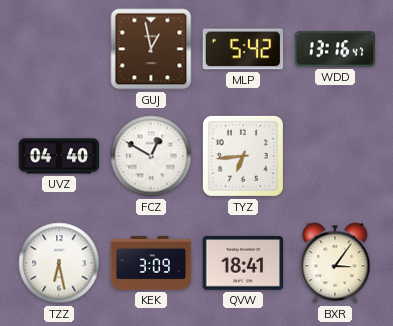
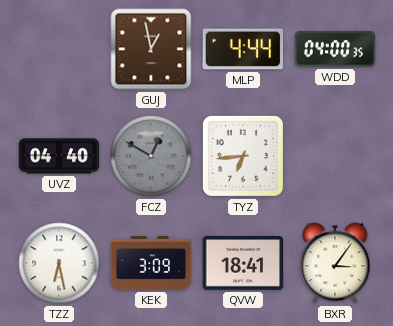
MLP: 5:42 -> 4:44 (243, 49)
WDD: 13:16 -> 04:00 (335, 49)
FCZ dial: white -> grey (151, 156)
